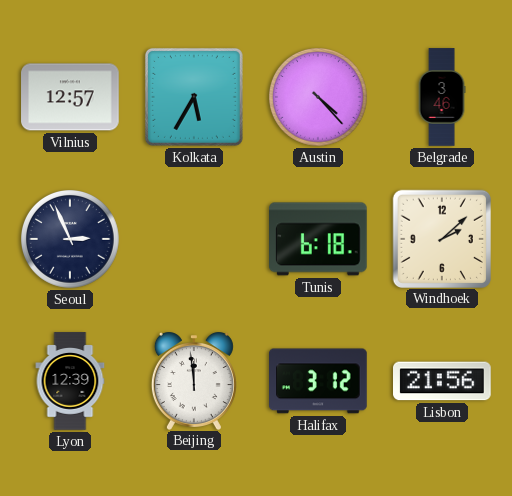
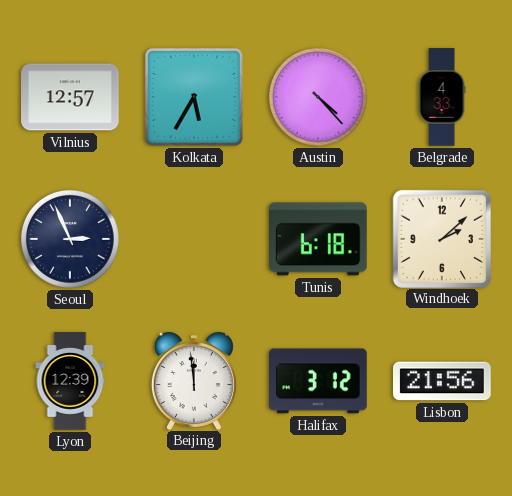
Belgrade: 3:46 -> 4:33 (442, 97)
